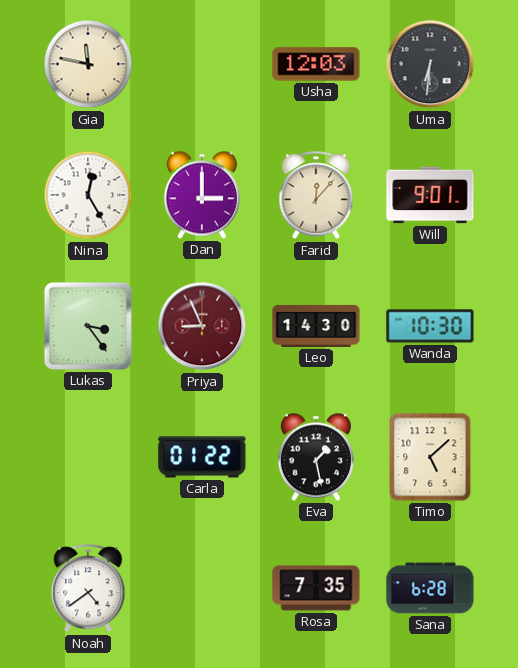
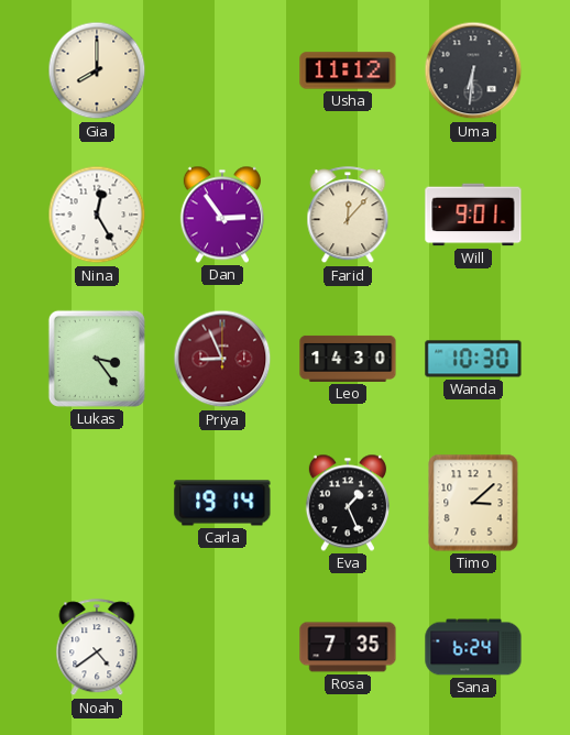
Gia: 11:47 -> 8:00 (97, 70)
Usha: 12:03 -> 11:12 (348, 70)
Dan: 3:00 -> 2:54 (222, 215)
Carla: 01:22 -> 19:14 (222, 503)
Eva: 1:28 -> 1:26 (348, 503)
Timo: 5:08 -> 3:08 (473, 503)
Sana: 6:28 -> 6:24 (473, 647)
